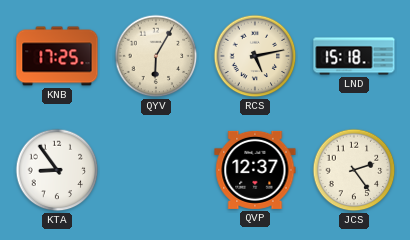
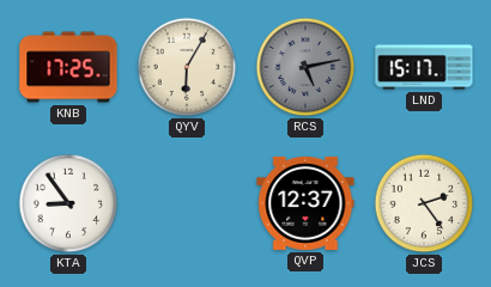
RCS dial: cream -> grey (305, 67)
LND: 15:18 -> 15:17 (424, 67)
